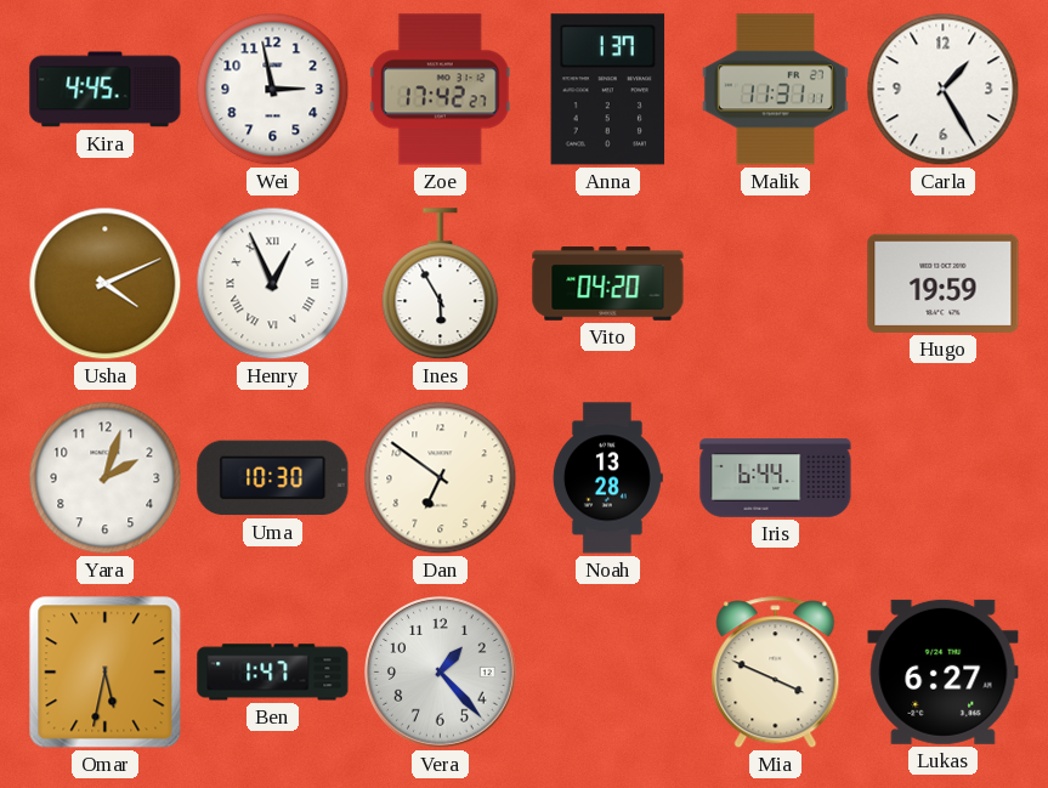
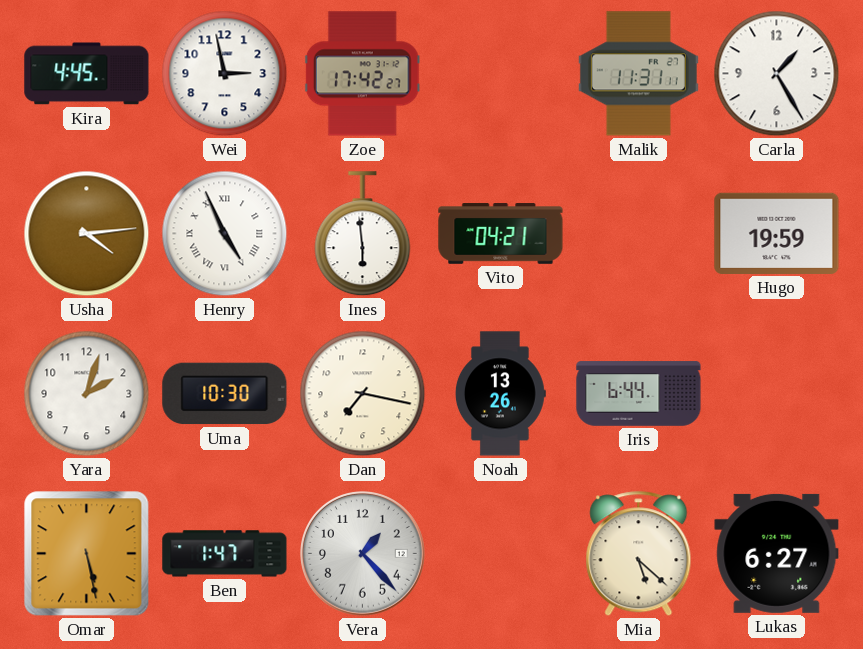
Anna: 1:37 -> none (608, 90)
Usha: 4:11 -> 4:14 (87, 234)
Henry: 12:56 -> 4:56 (225, 234)
Ines: 5:55 -> 5:59 (363, 234)
Vito: 04:20 -> 04:21 (501, 234)
Dan: 6:51 -> 7:17 (363, 394)
Noah: 13:28 -> 13:26 (500, 394)
Omar: 5:32 -> 5:28 (87, 554)
Mia: 3:49 -> 5:22 (639, 554)
